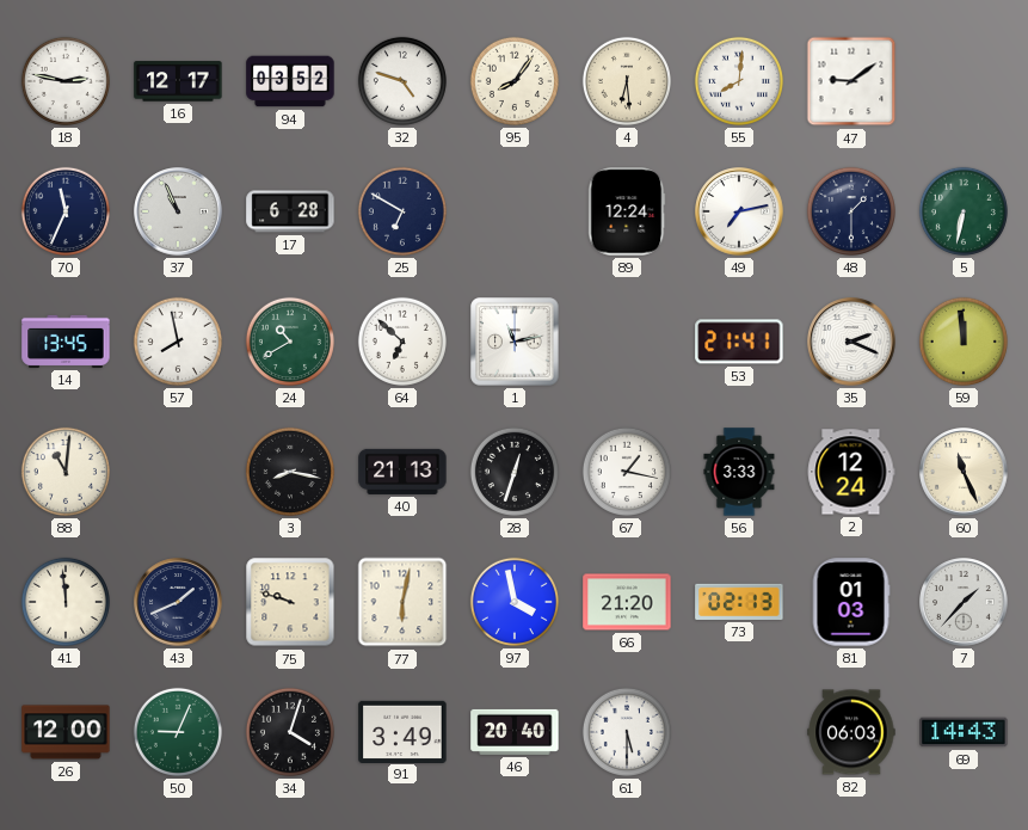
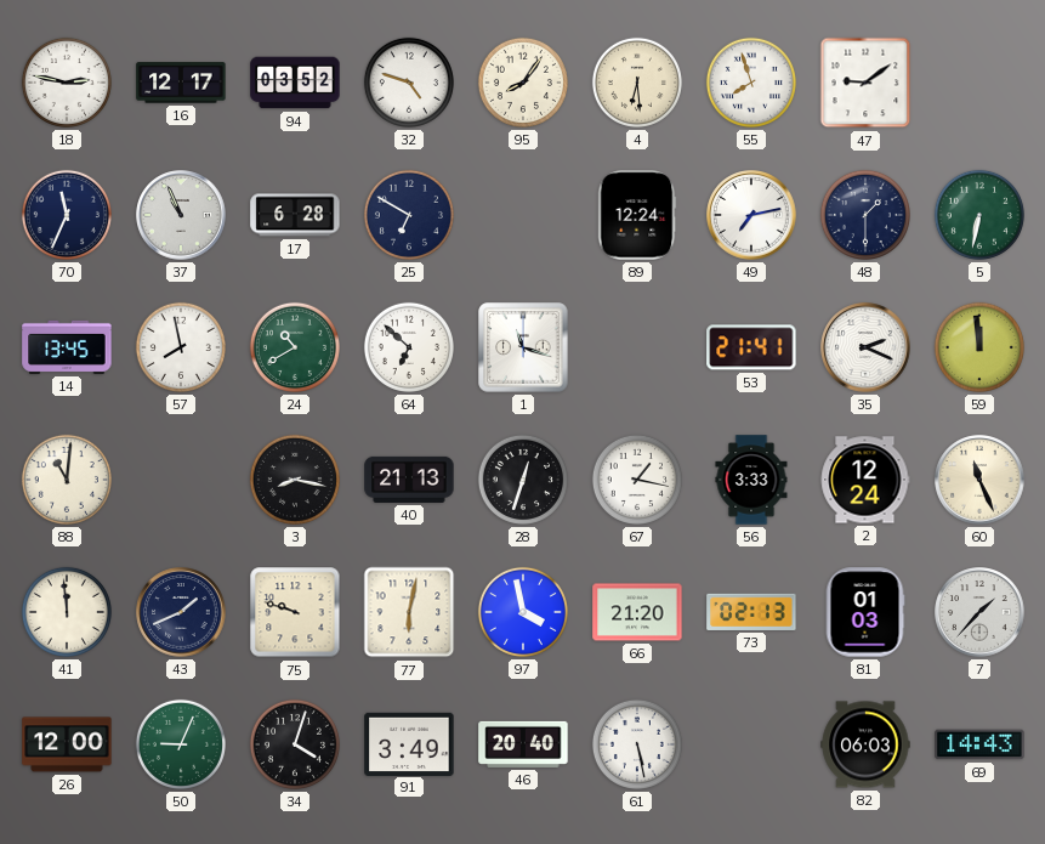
55: 8:01 -> 7:57 (751, 83)
1: 11:13 -> 11:18 (523, 347)
61: 5:30 -> 5:28 (637, 744)
